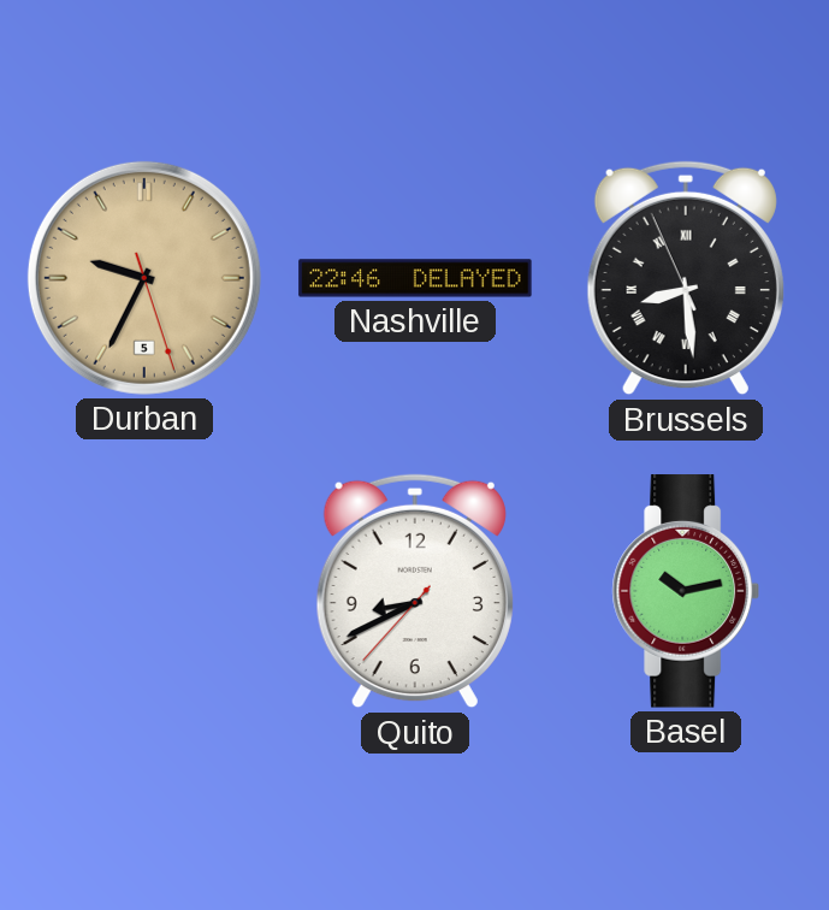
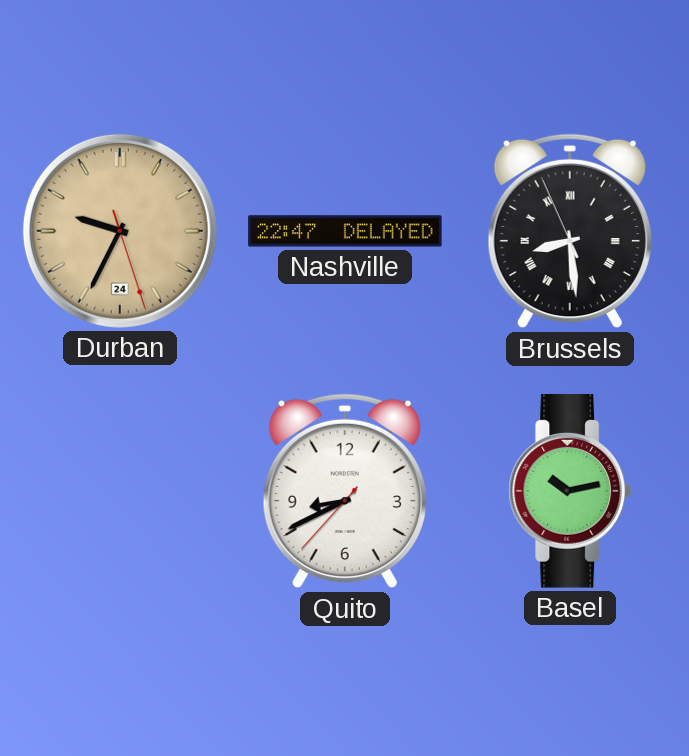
Durban date: 5 -> 24 (120, 231)
Nashville: 22:46 -> 22:47 (345, 231)
